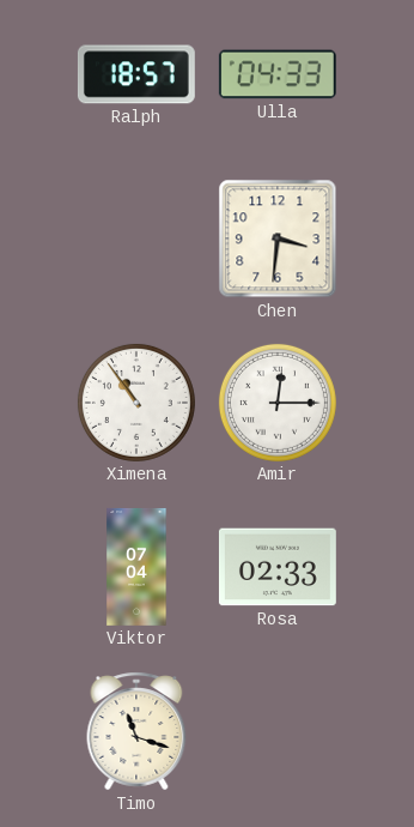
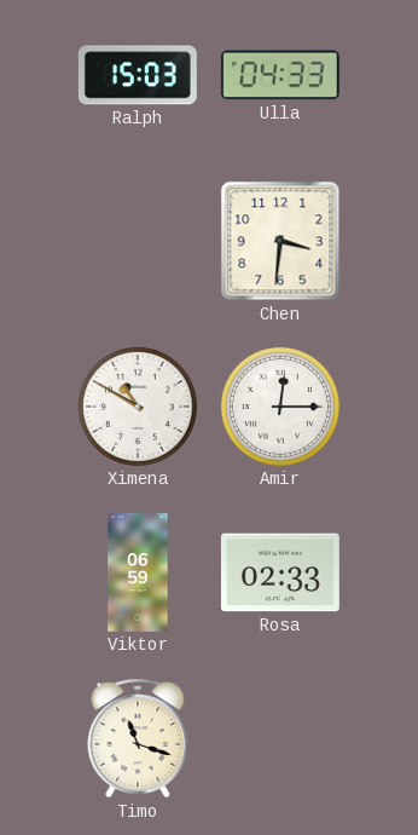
Ralph: 18:57 -> 15:03 (138, 75)
Ximena: 10:54 -> 10:50 (138, 407)
Viktor: 07:04 -> 06:59 (138, 572)
